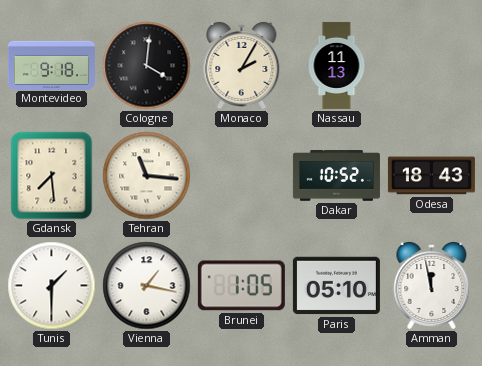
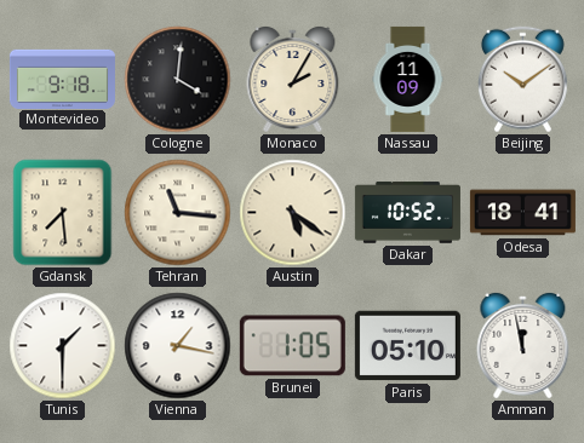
Nassau: 11:13 -> 11:09 (408, 79)
Beijing: none -> 10:09 (522, 80)
Austin: none -> 5:21 (293, 213)
Odesa: 18:43 -> 18:41 (522, 213)
